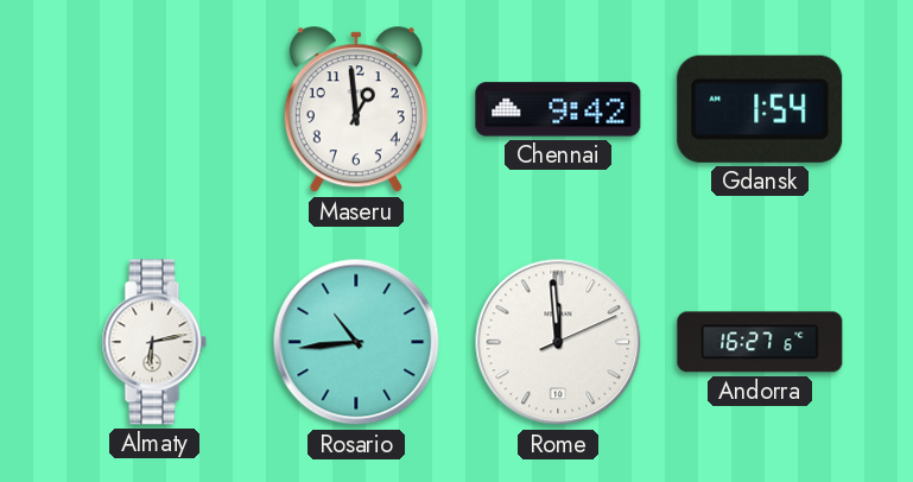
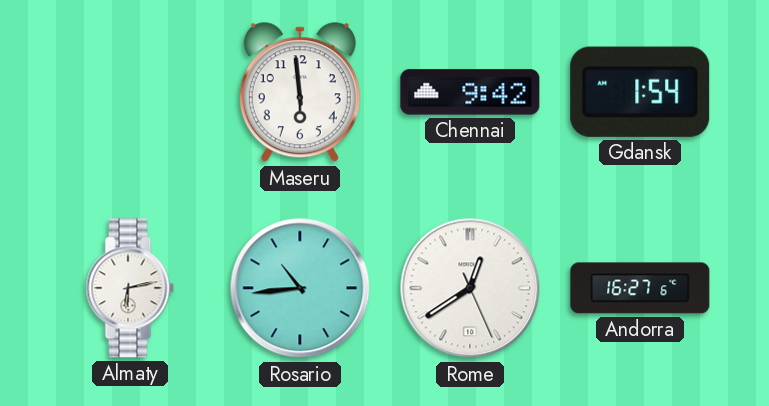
Maseru: 12:59 -> 5:59 (300, 93)
Rome: 11:59 -> 12:39 (470, 288)
